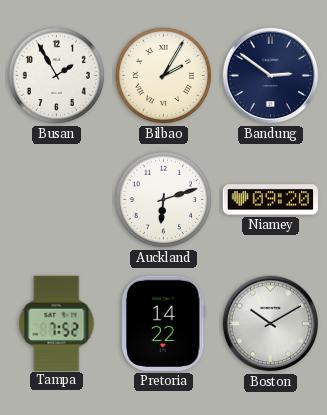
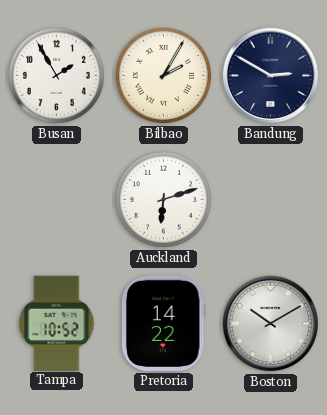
Bandung: 2:51 -> 2:50 (271, 76)
Niamey: 09:20 -> none (270, 200)
Tampa: 7:52 -> 10:52 (57, 323)
